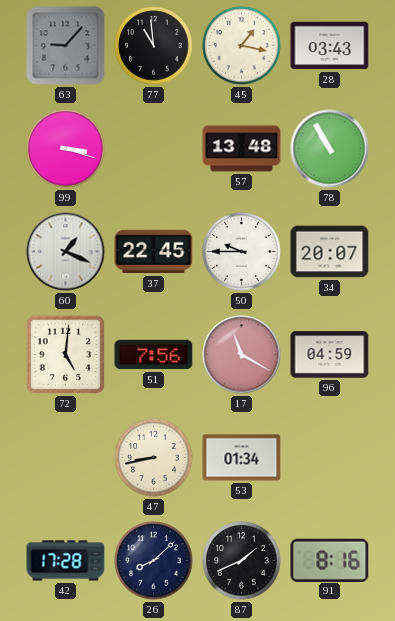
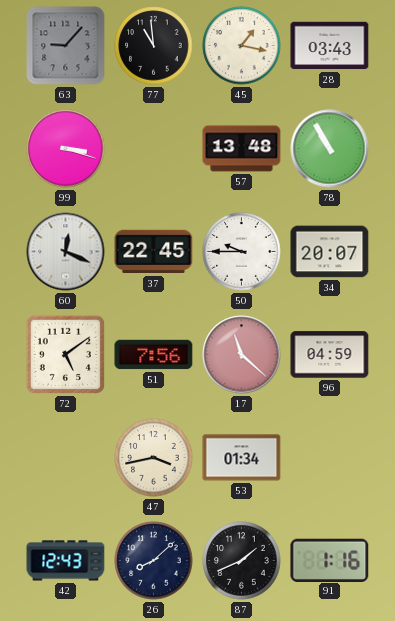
60: 1:19 -> 12:19 (66, 252)
72: 5:01 -> 5:09 (65, 354)
17: 11:20 -> 11:22 (242, 355)
47: 8:43 -> 3:43 (154, 458)
42: 17:28 -> 12:43 (66, 561)
91: 8:16 -> 1:16 (330, 560)
